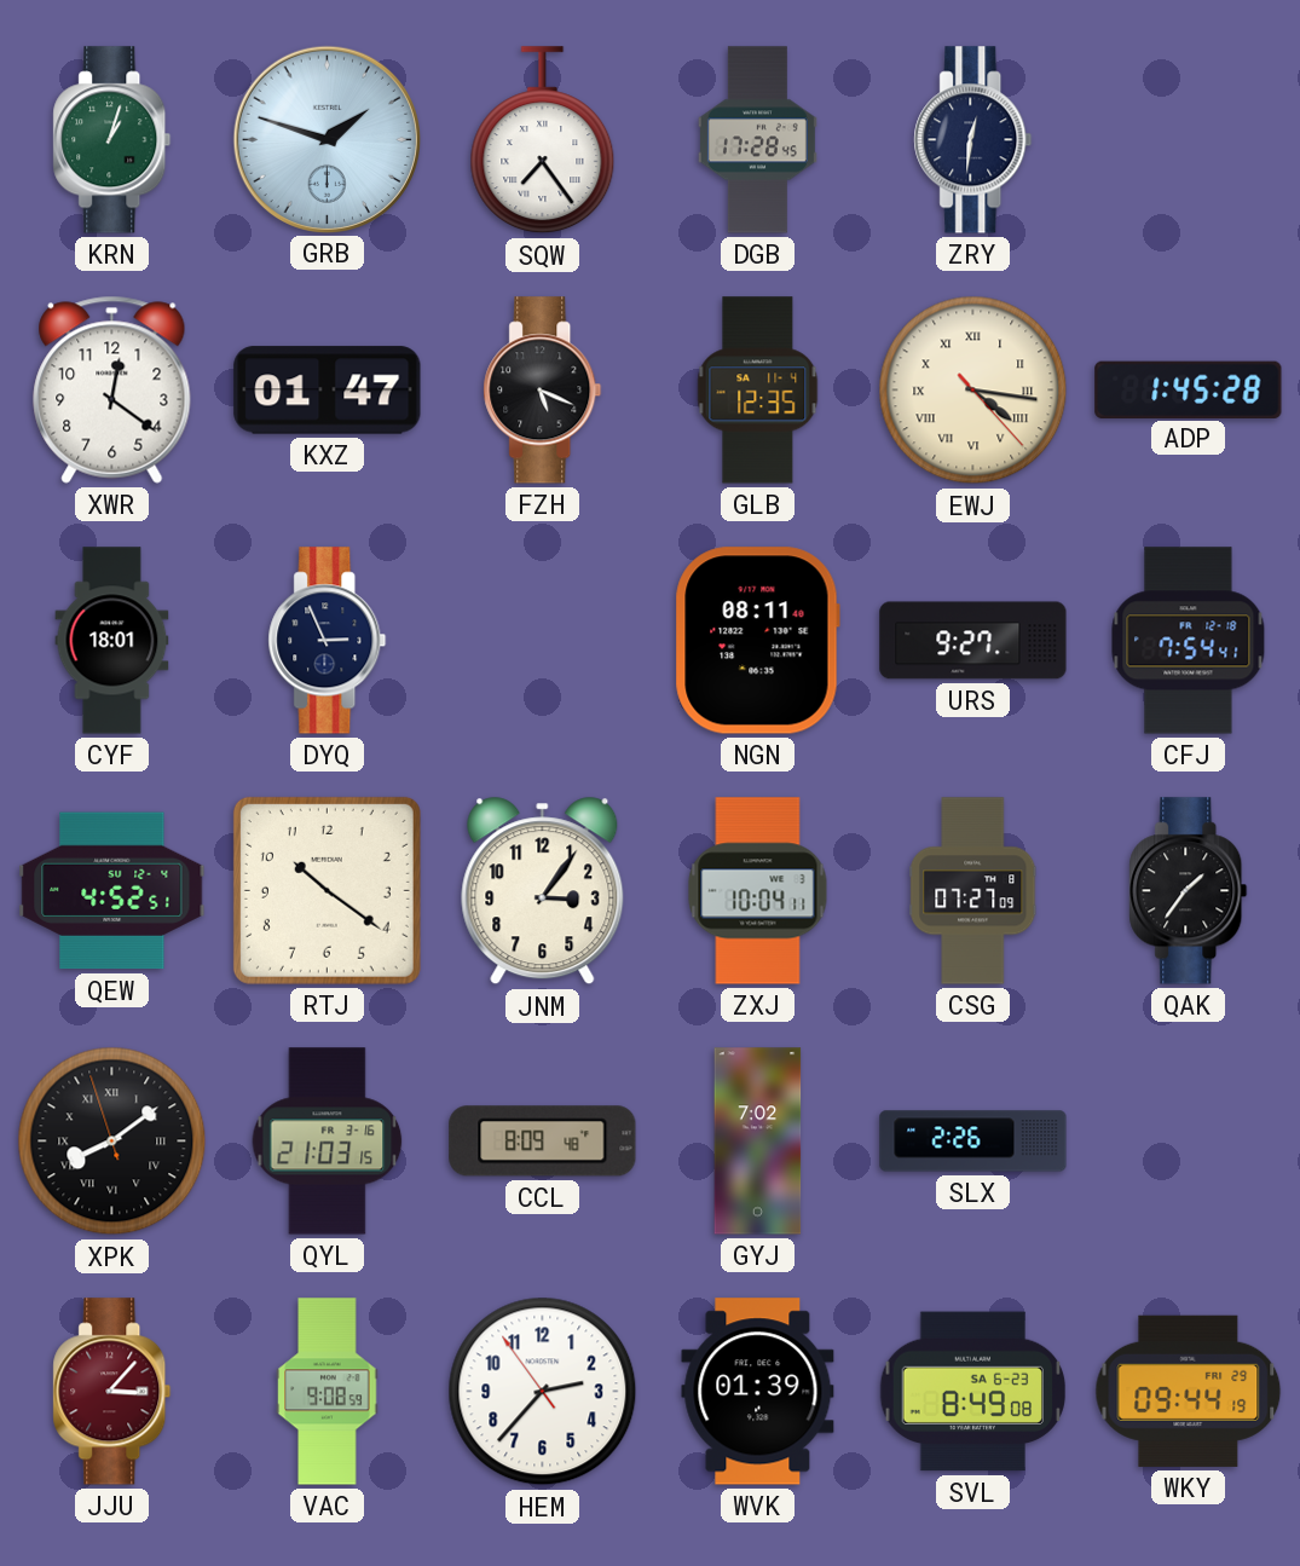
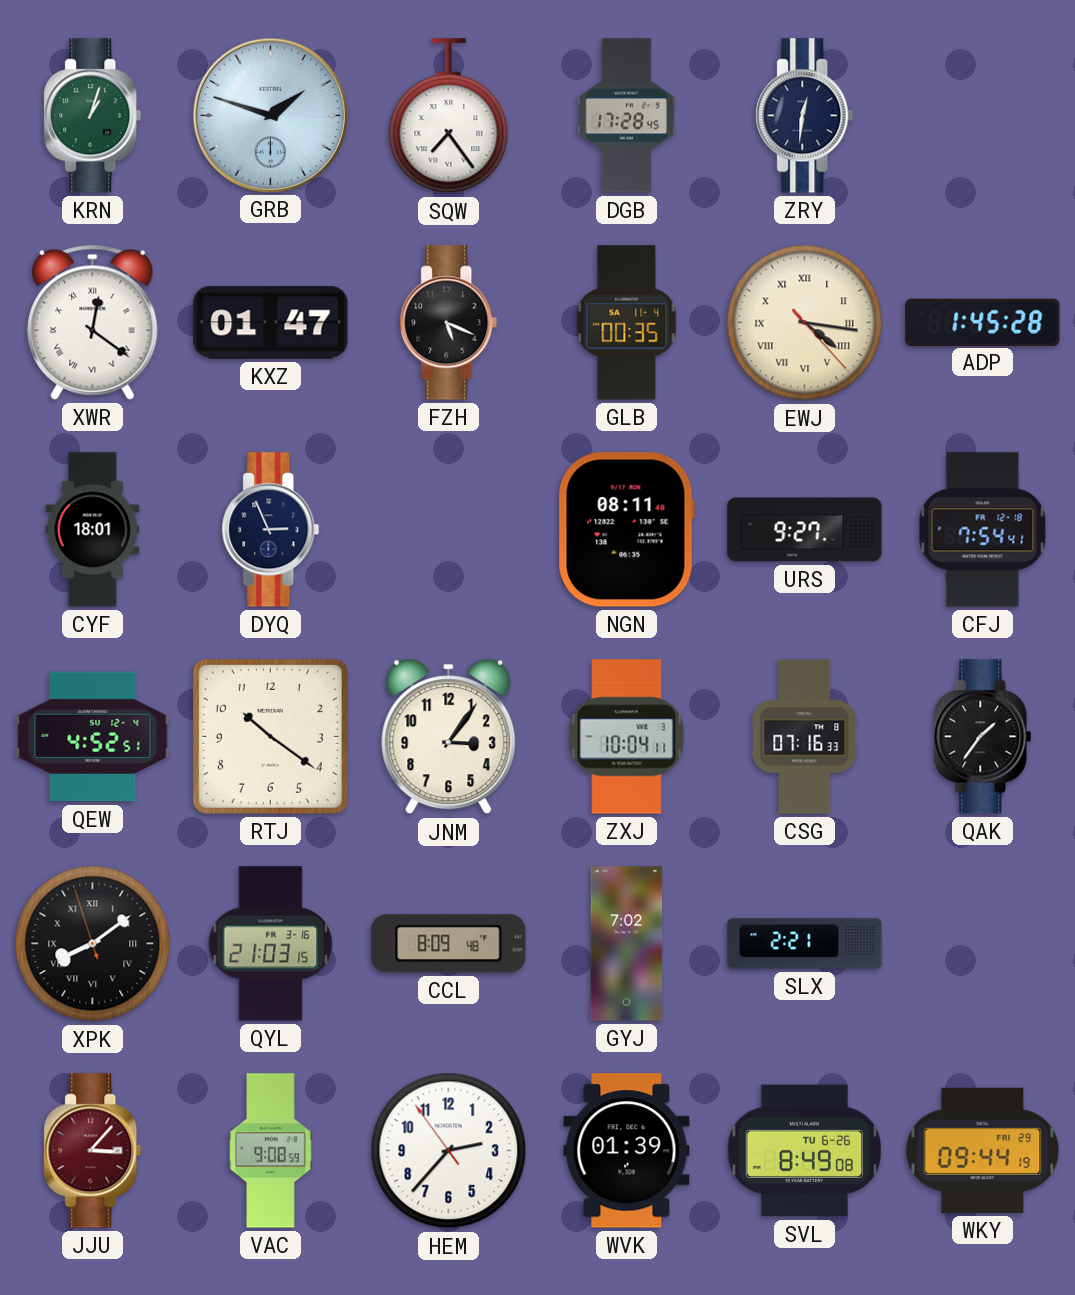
XWR numerals: Arabic -> Roman (93, 322)
GLB: 12:35 -> 00:35 (627, 323)
CSG: 07:27 -> 07:16 (805, 737)
SLX: 2:26 -> 2:21 (805, 944)
SVL date: SA 6-23 -> TU 6-26 (804, 1151)
